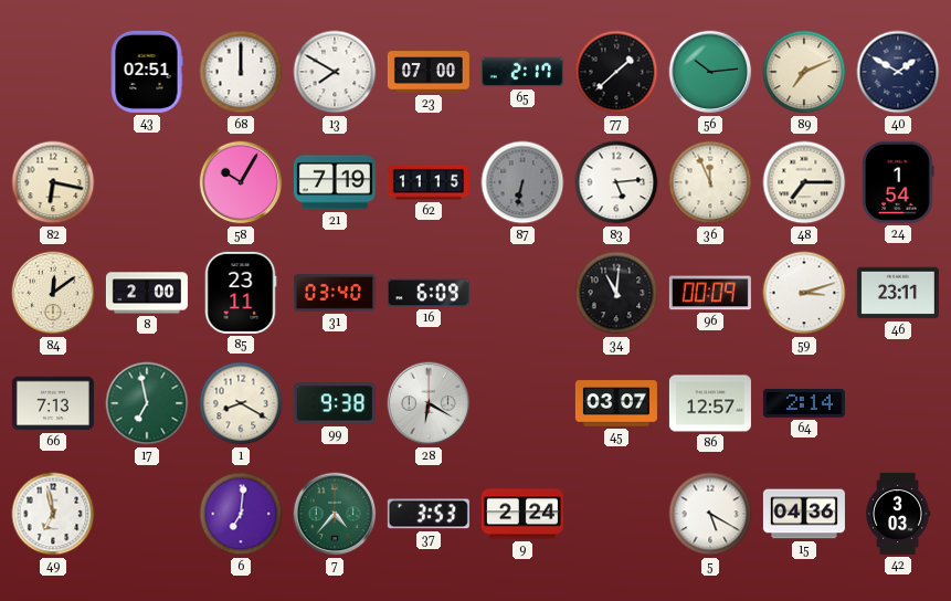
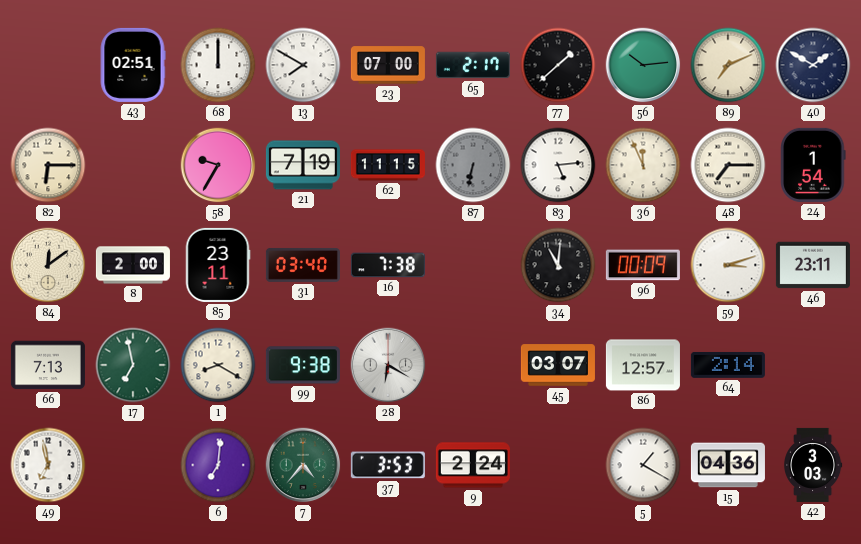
82: 6:17 -> 6:15 (48, 165)
58: 10:05 -> 9:35 (218, 165)
16: 6:09 -> 7:38 (388, 265)
5: 5:20 -> 1:20 (643, 465)
